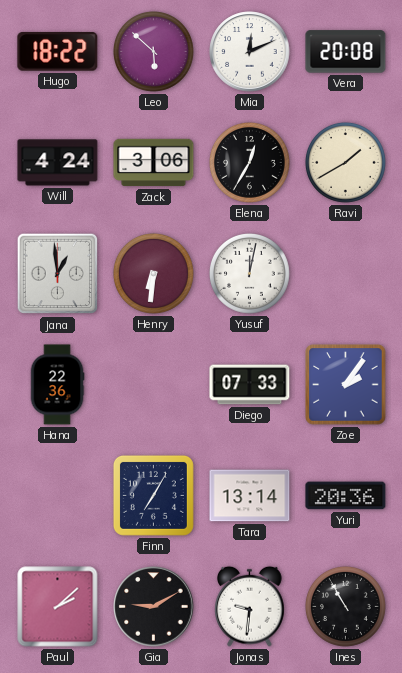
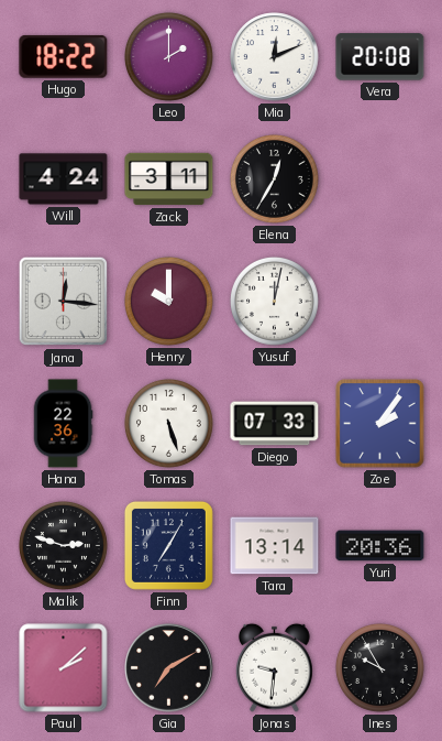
Leo: 5:52 -> 2:00 (168, 56)
Zack: 3:06 -> 3:11 (169, 179)
Ravi: 1:40 -> none (345, 162)
Jana: 12:59 -> 12:16 (64, 302)
Henry: 6:31 -> 10:00 (168, 301)
Tomas: none -> 5:27 (168, 423)
Malik: none -> 2:48 (63, 545)
Gia: 9:10 -> 7:10 (169, 668)
Ines: 10:55 -> 9:55 (379, 667)
